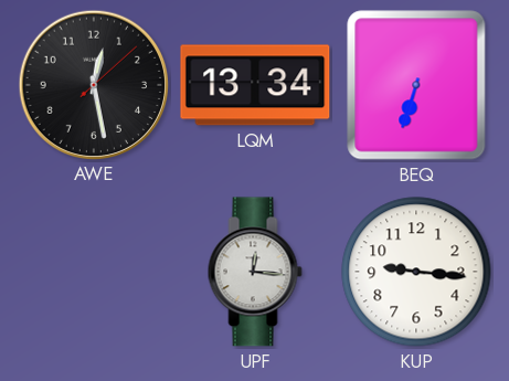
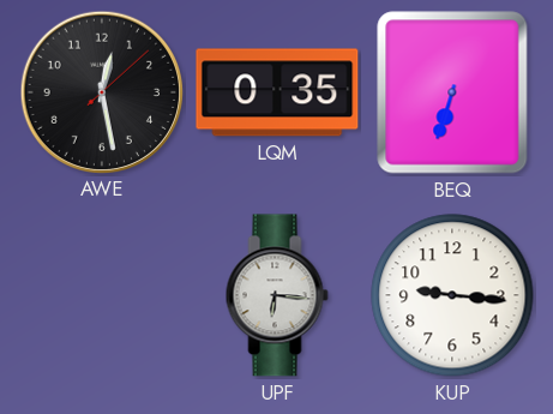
LQM: 13:34 -> 0:35 (277, 92)
UPF: 12:16 -> 6:16 (277, 295)
